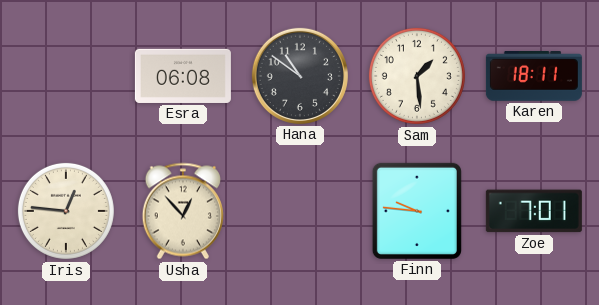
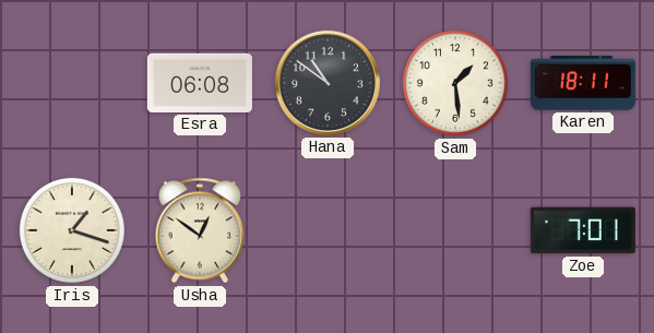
Iris: 12:46 -> 1:18 (72, 230)
Usha: 12:53 -> 12:51 (200, 230)
Finn: 9:46 -> none (417, 211)
